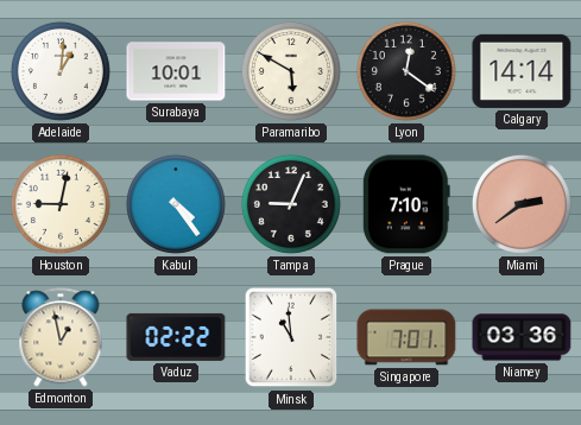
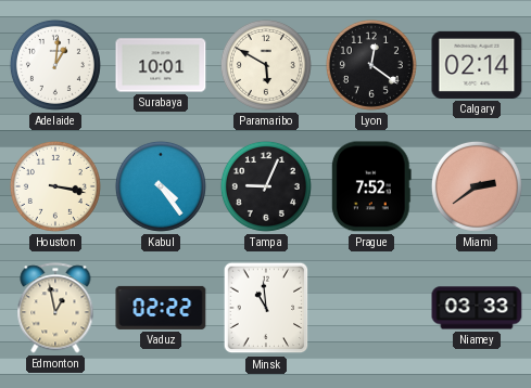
Calgary: 14:14 -> 02:14 (477, 65)
Houston: 9:02 -> 3:17 (55, 186)
Prague: 7:10 -> 7:52 (371, 186)
Singapore: 7:01 -> none (406, 337)
Niamey: 03:36 -> 03:33 (477, 308)
